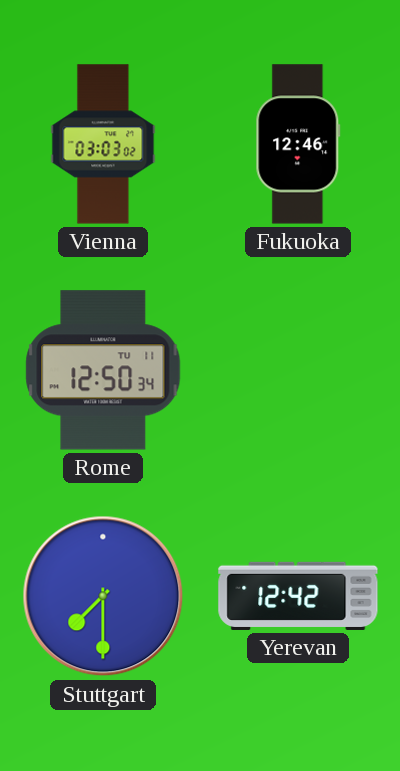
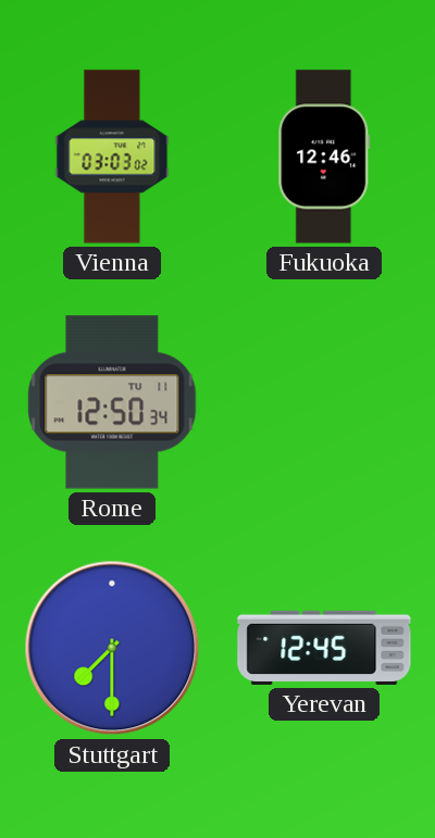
Yerevan: 12:42 -> 12:45 (324, 648)
